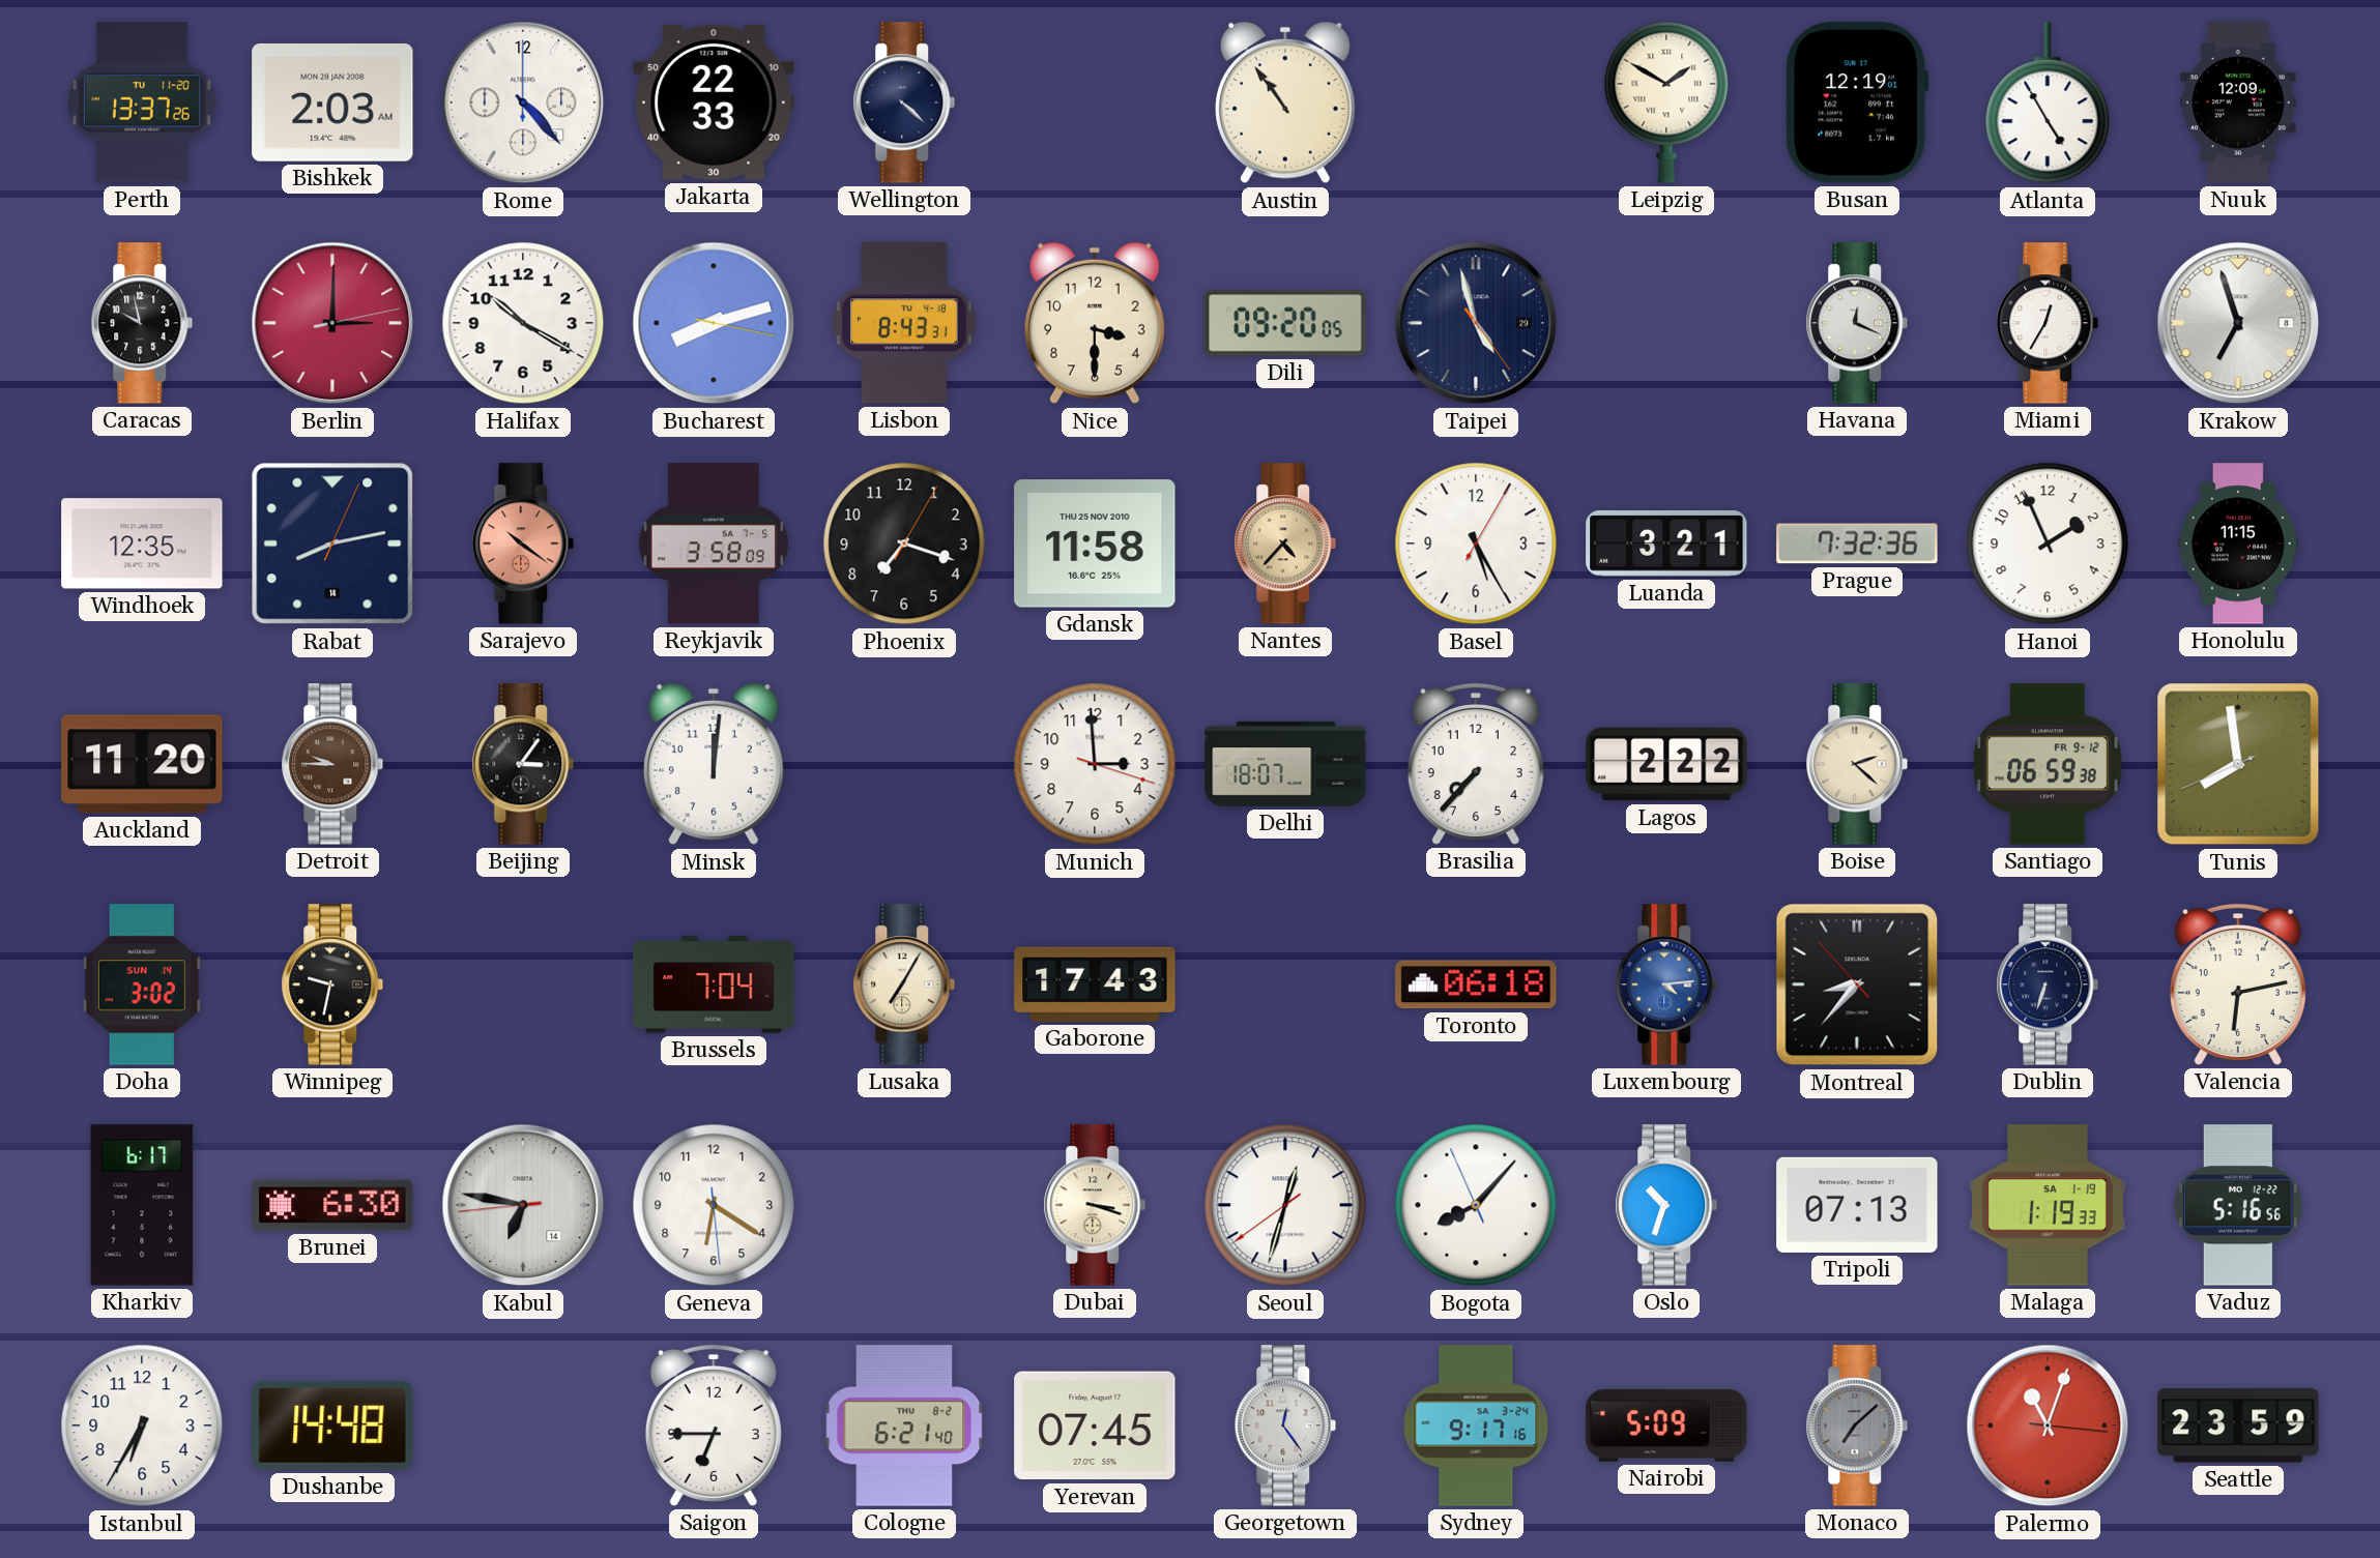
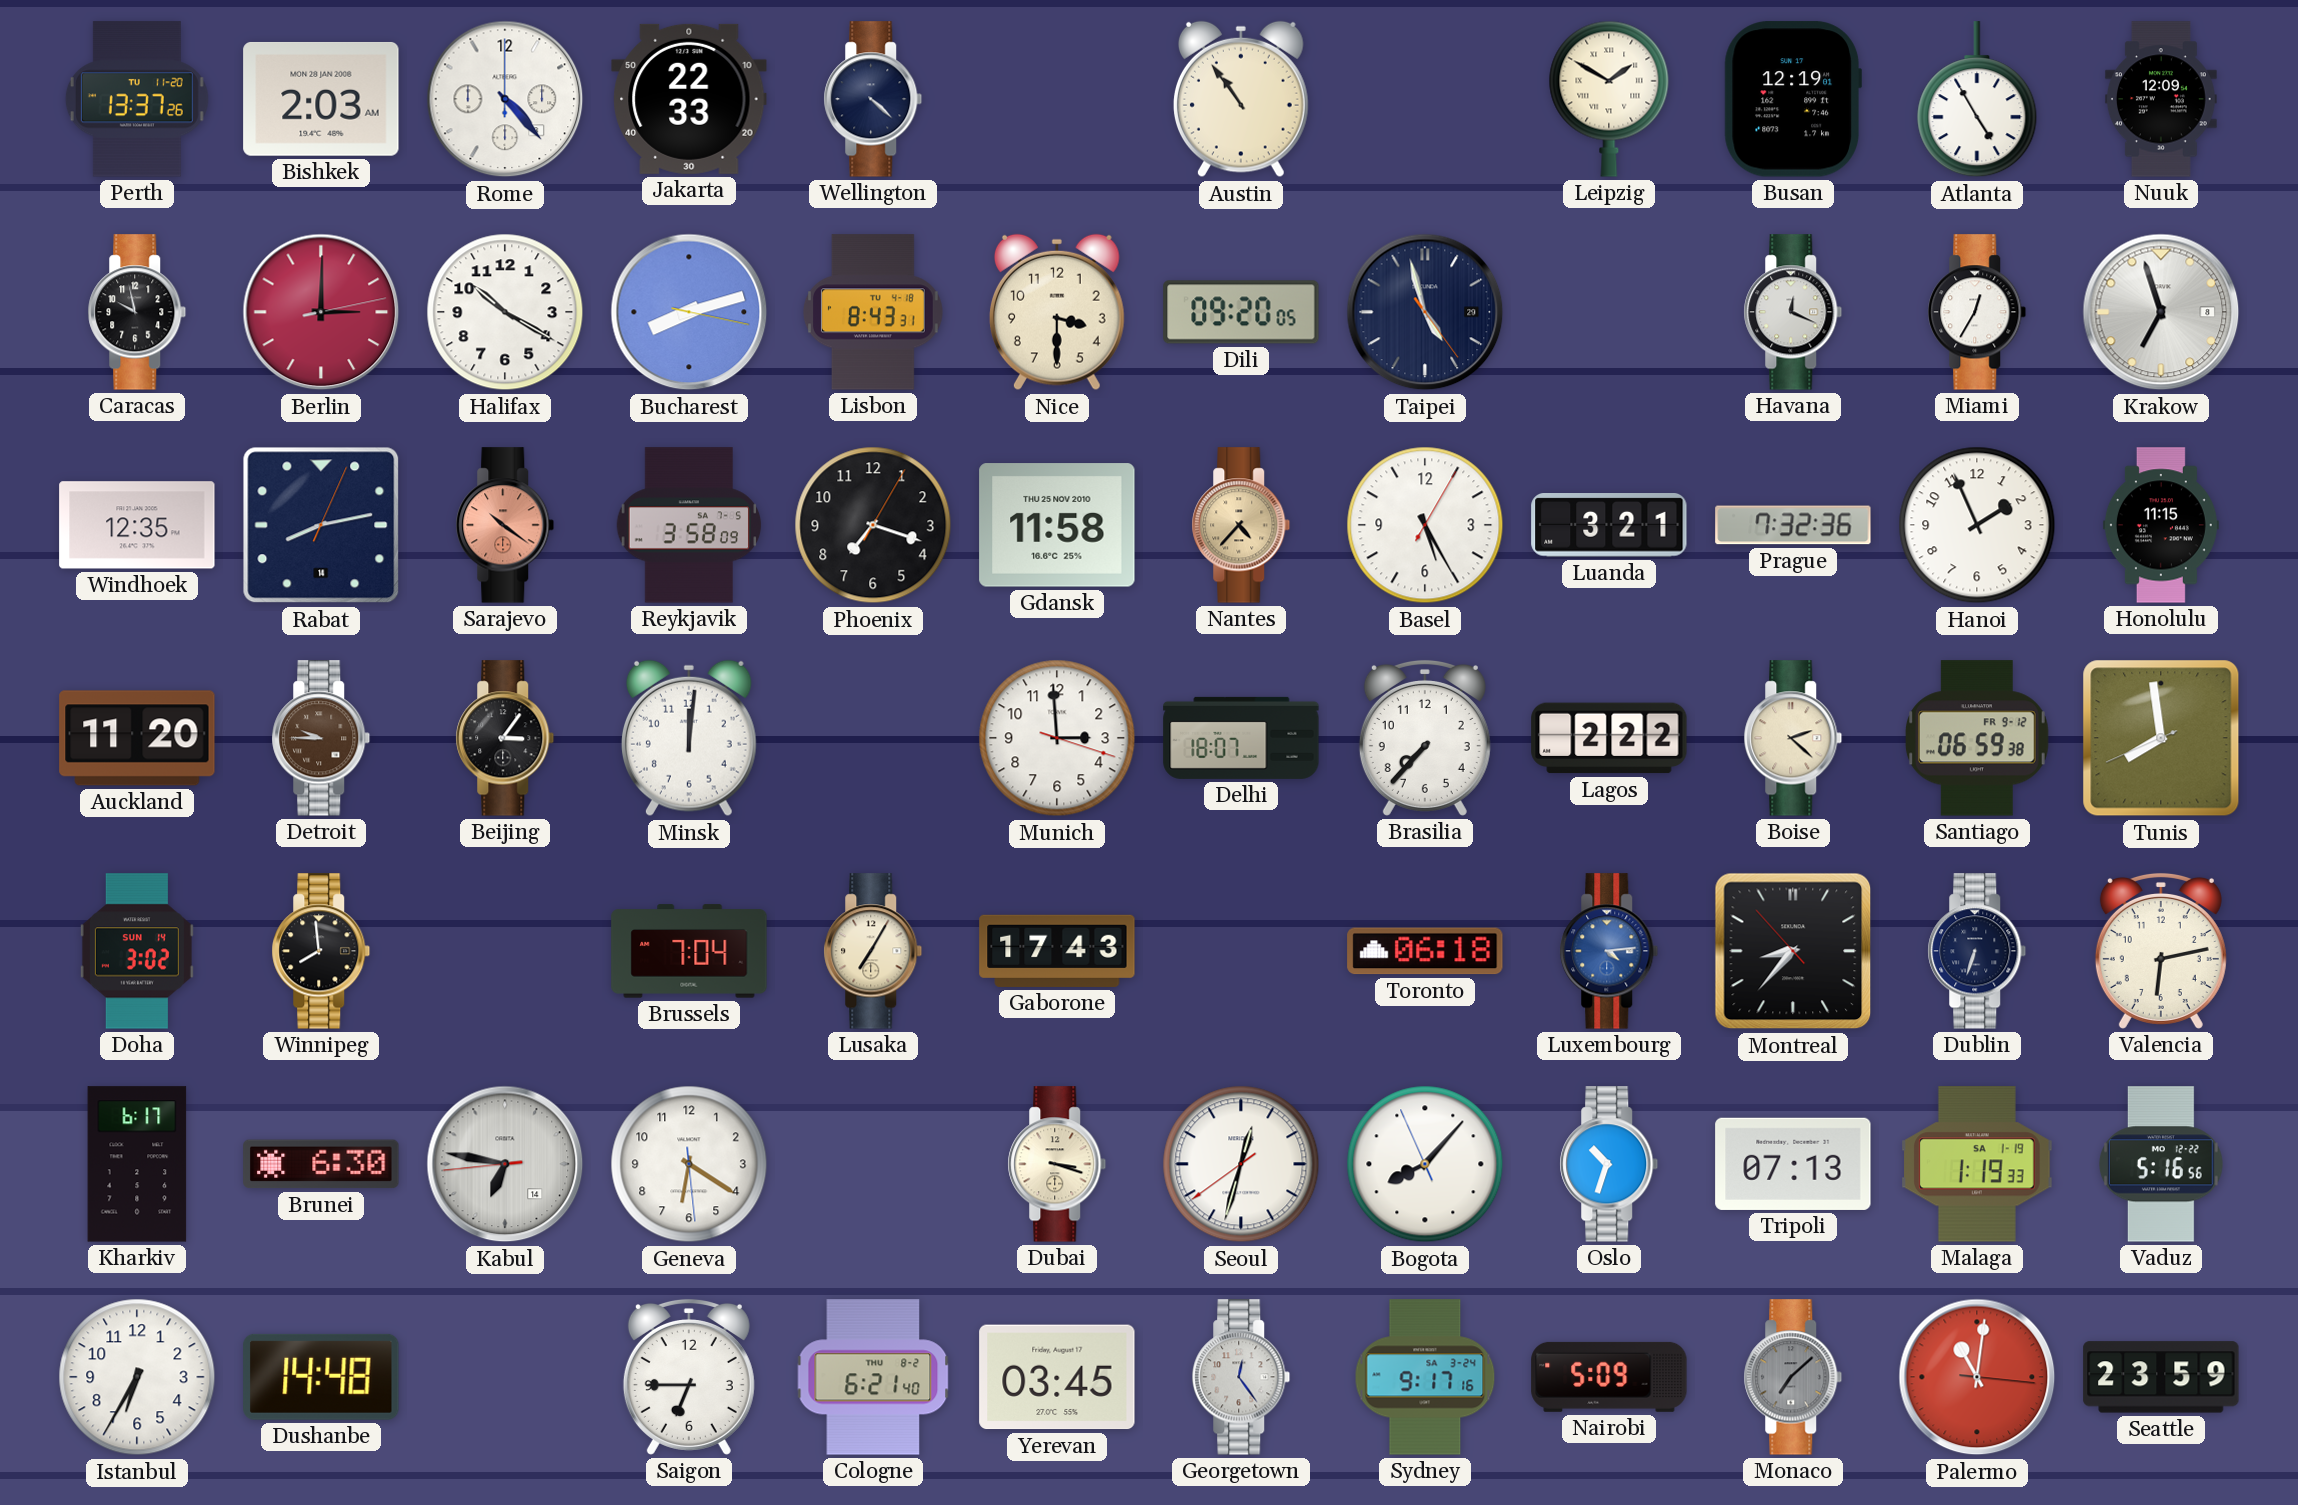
Winnipeg: 9:32 -> 7:59 (321, 951)
Yerevan: 07:45 -> 03:45 (1057, 1377)
Palermo: 11:03 -> 11:01 (1977, 1377)
